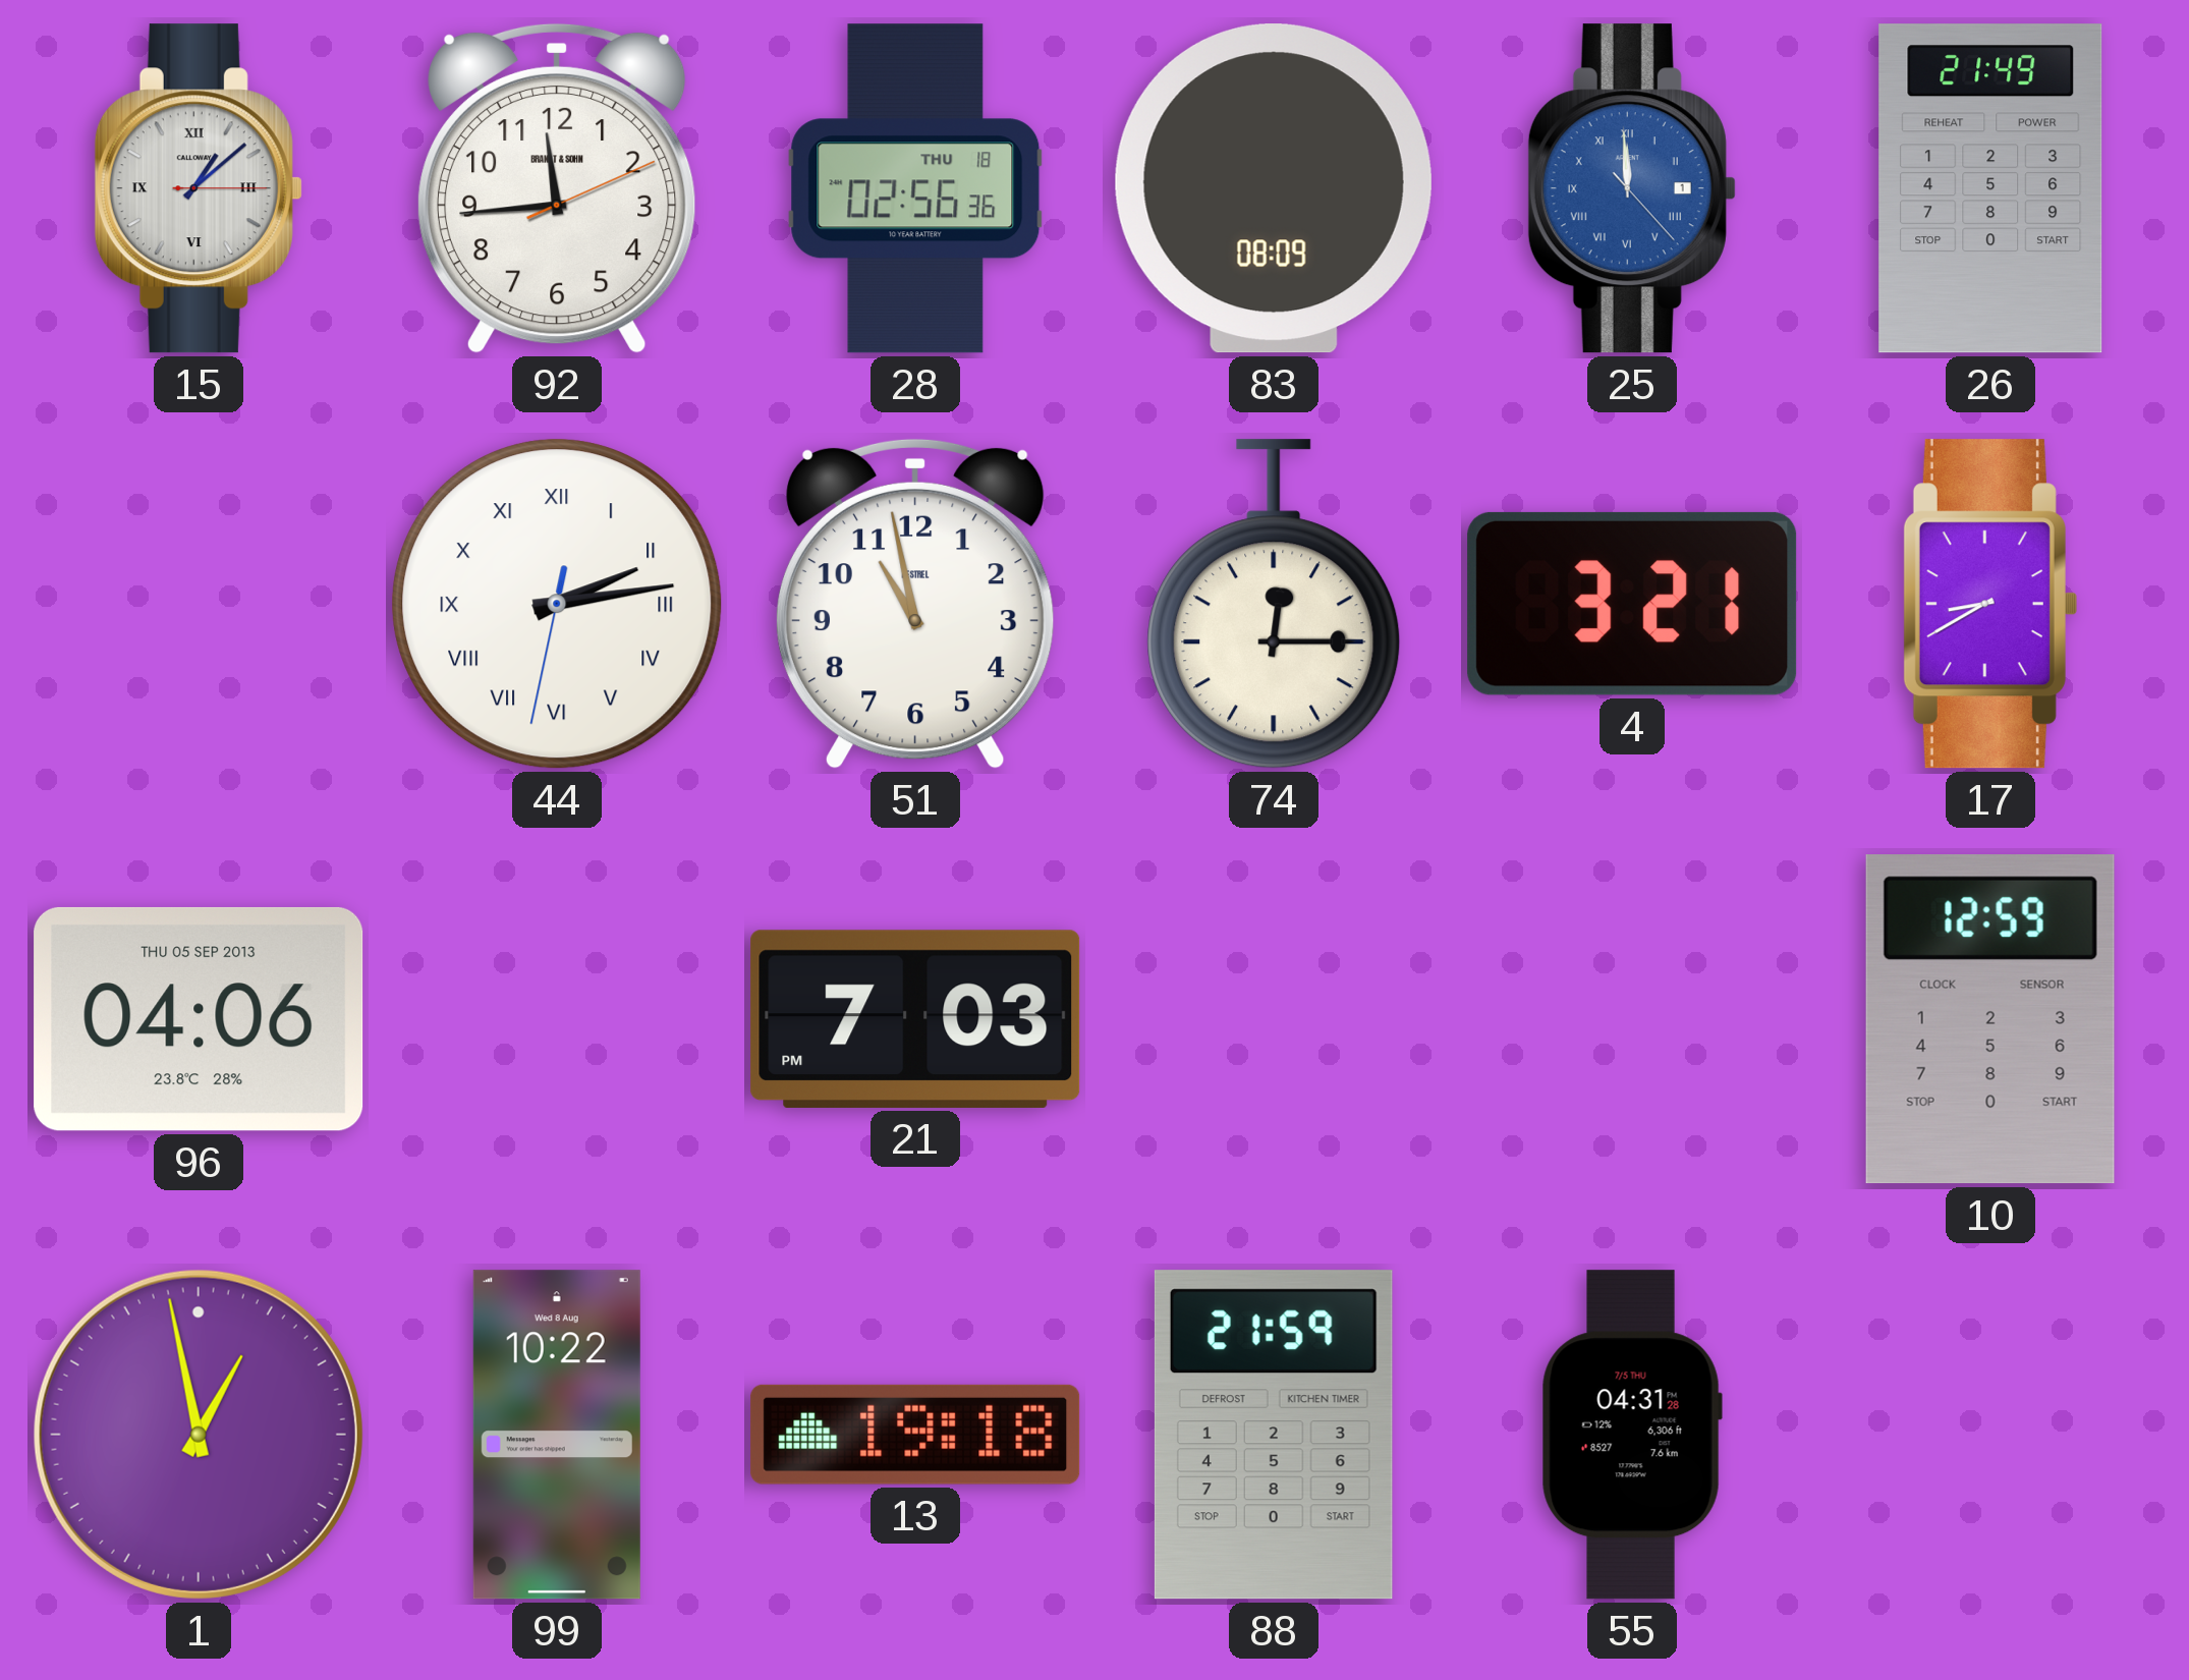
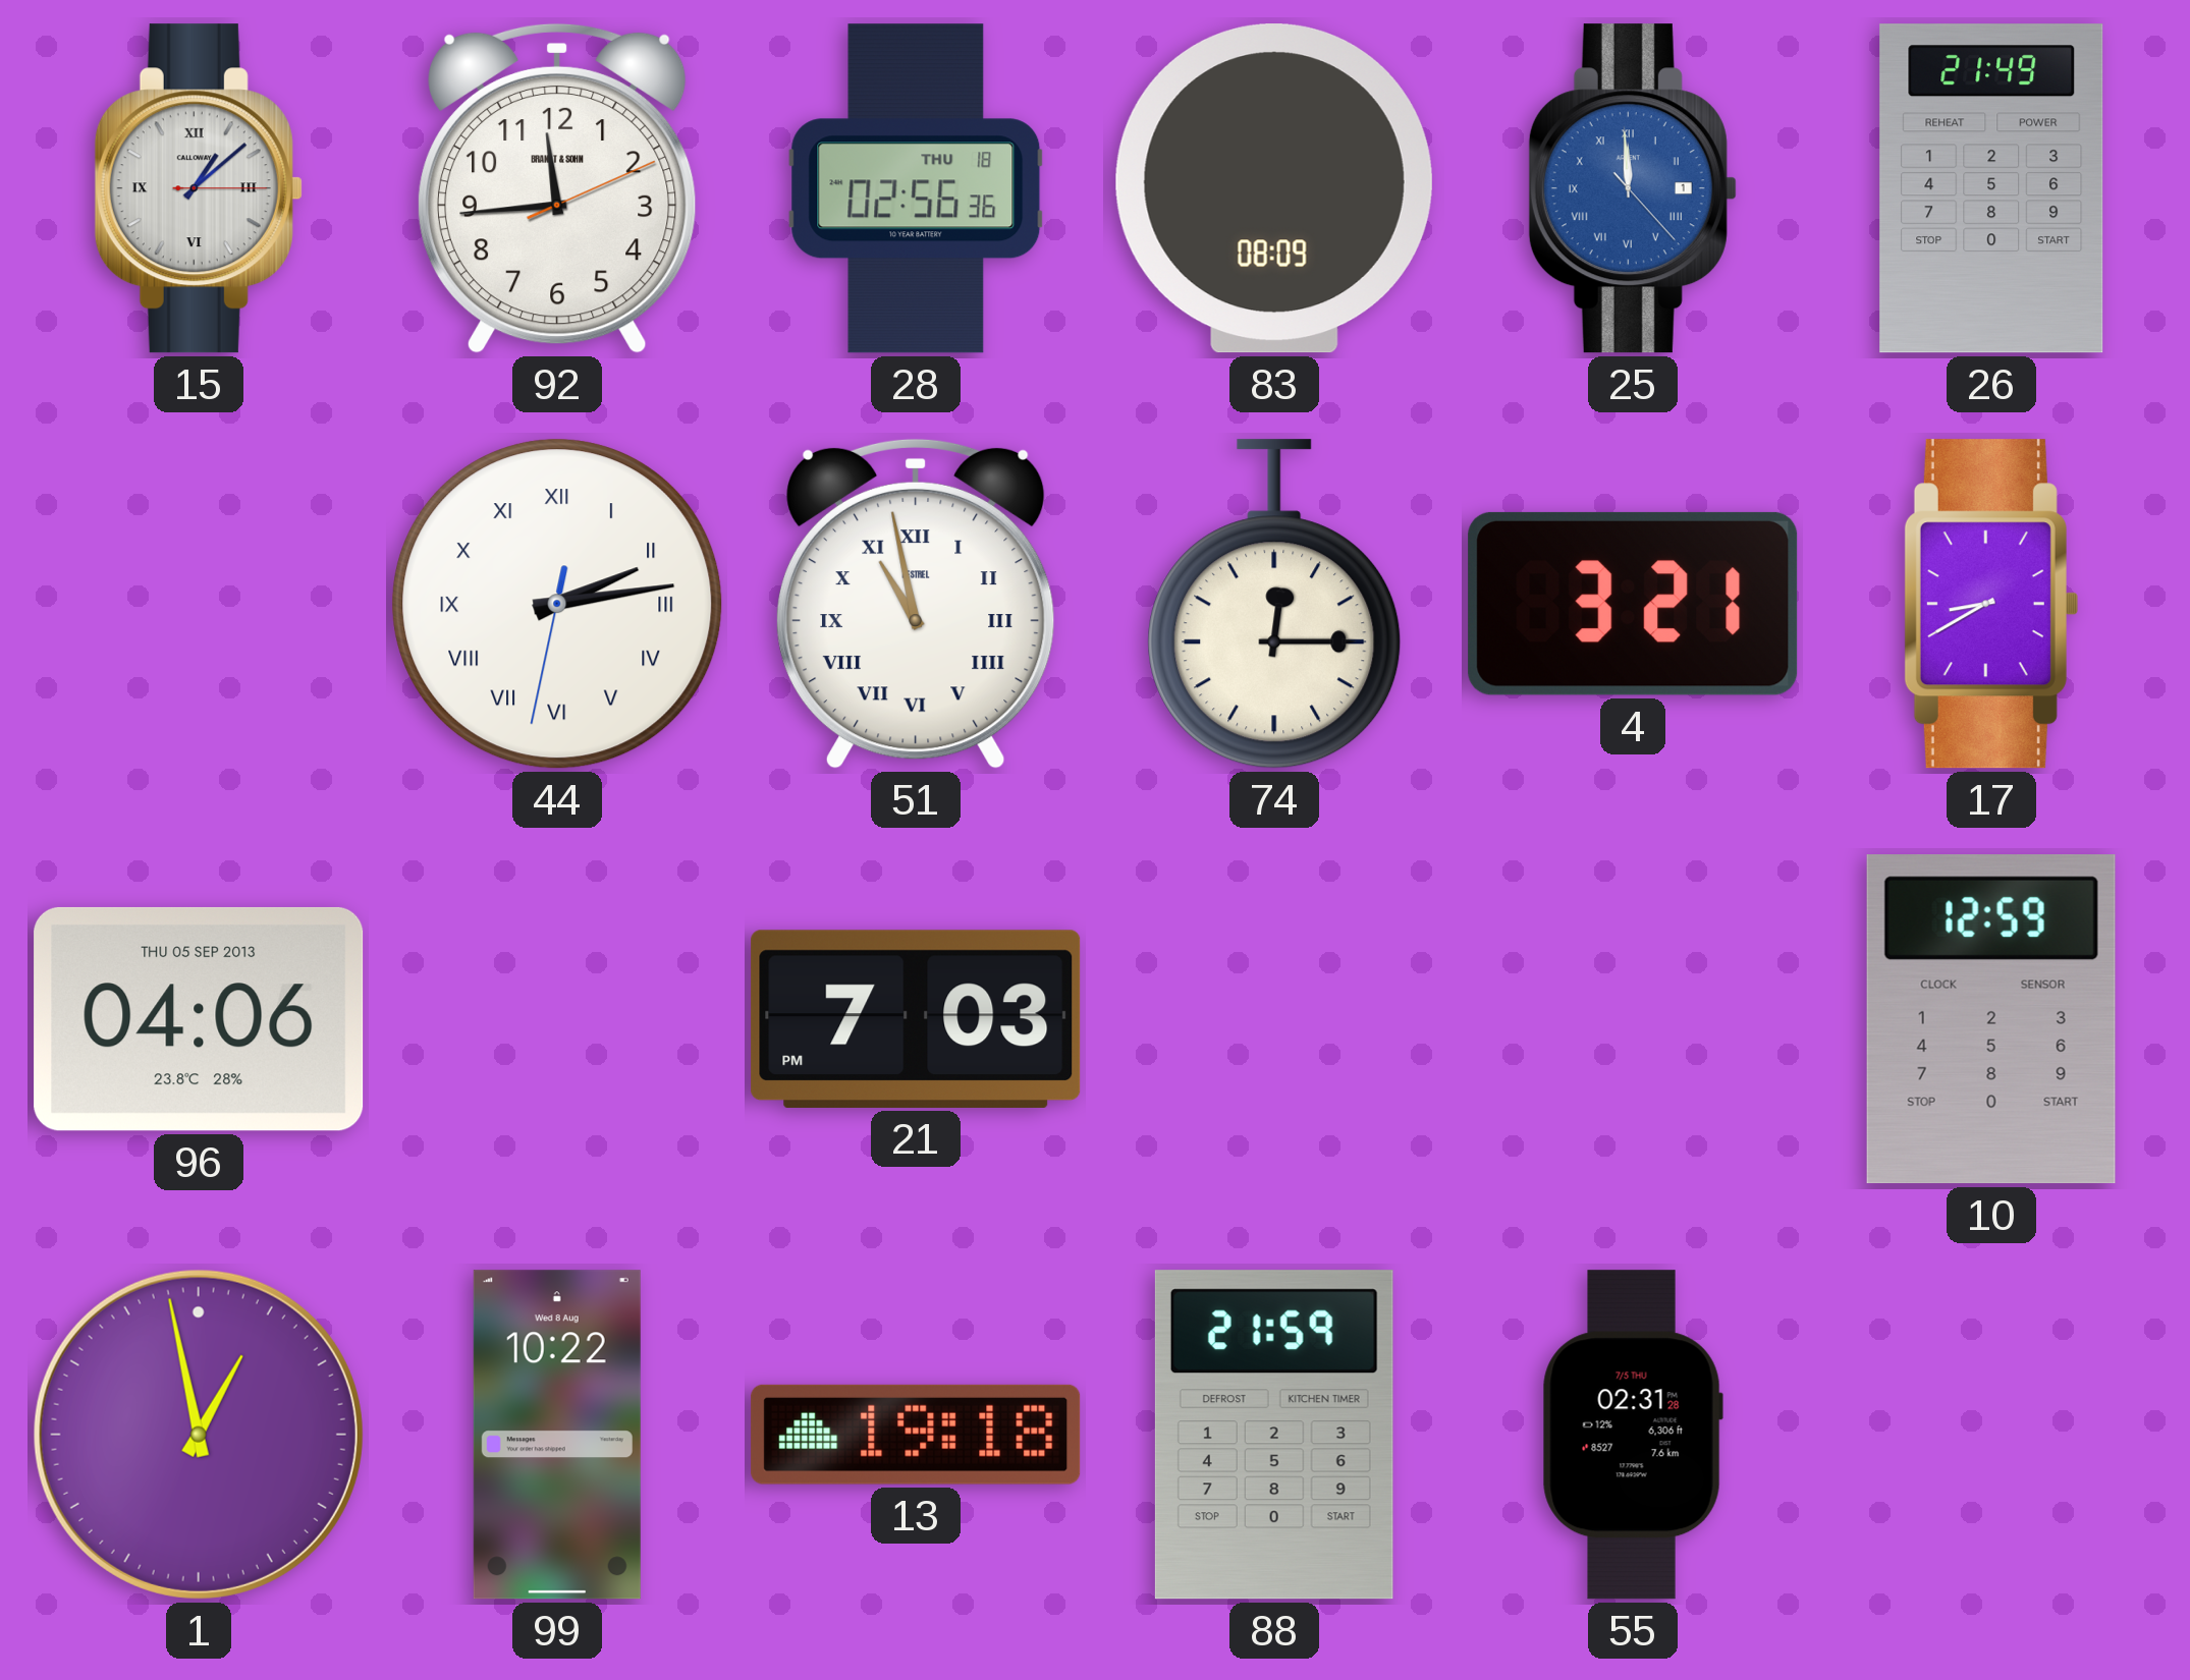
51 numerals: Arabic -> Roman (916, 604)
55: 04:31 -> 02:31 (1633, 1435)
